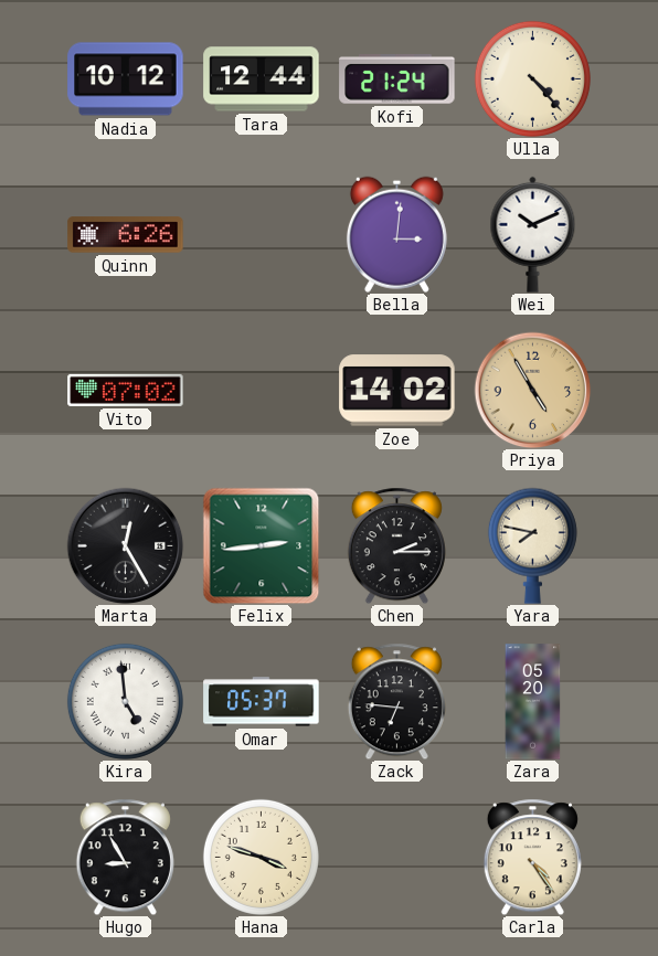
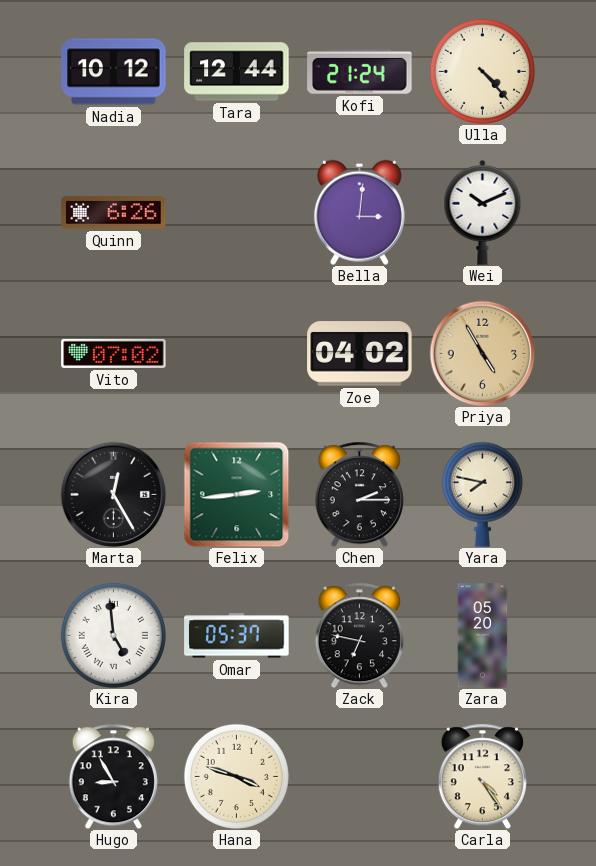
Zoe: 14:02 -> 04:02 (360, 354)
Zack: 6:46 -> 6:47 (359, 635)
